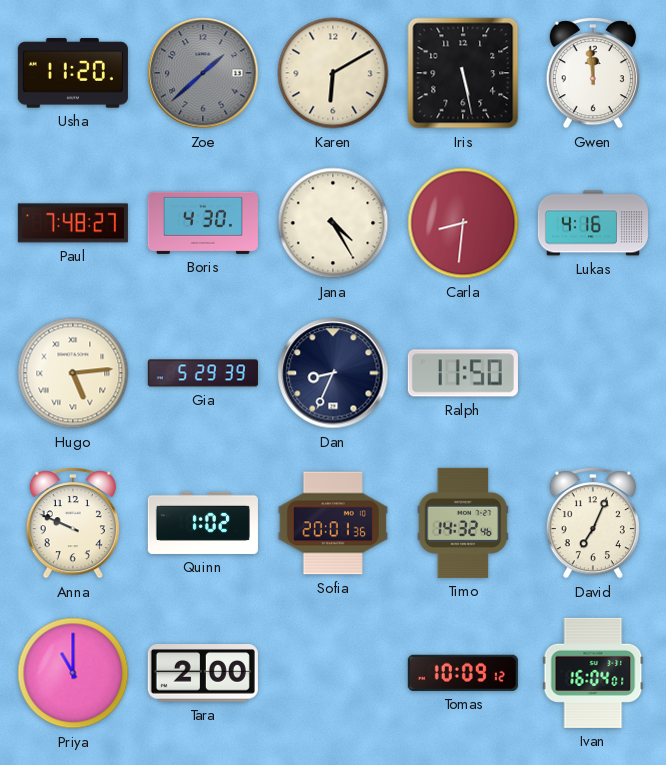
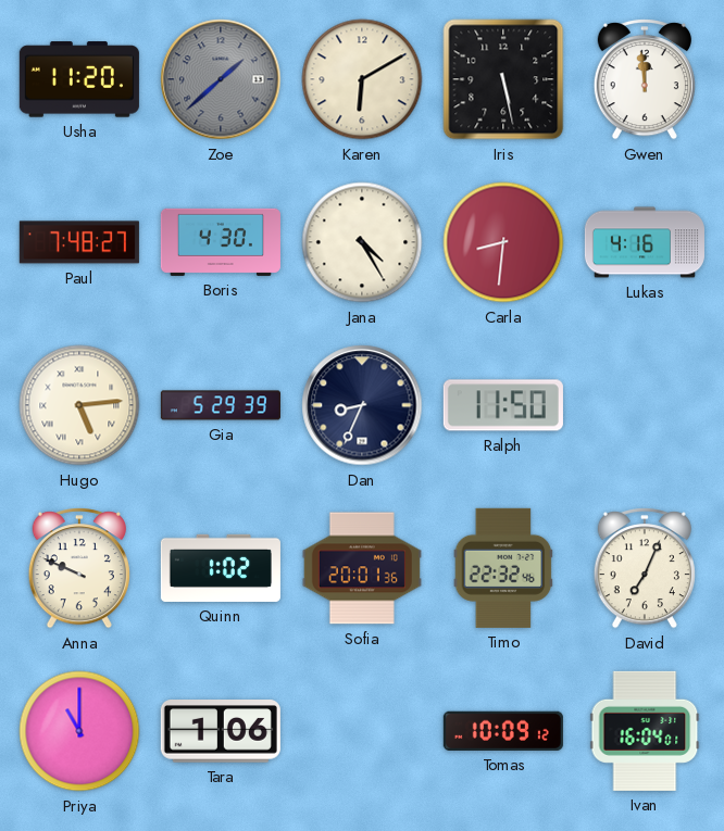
Timo: 14:32 -> 22:32 (503, 568)
Tara: 2:00 -> 1:06 (221, 732)
